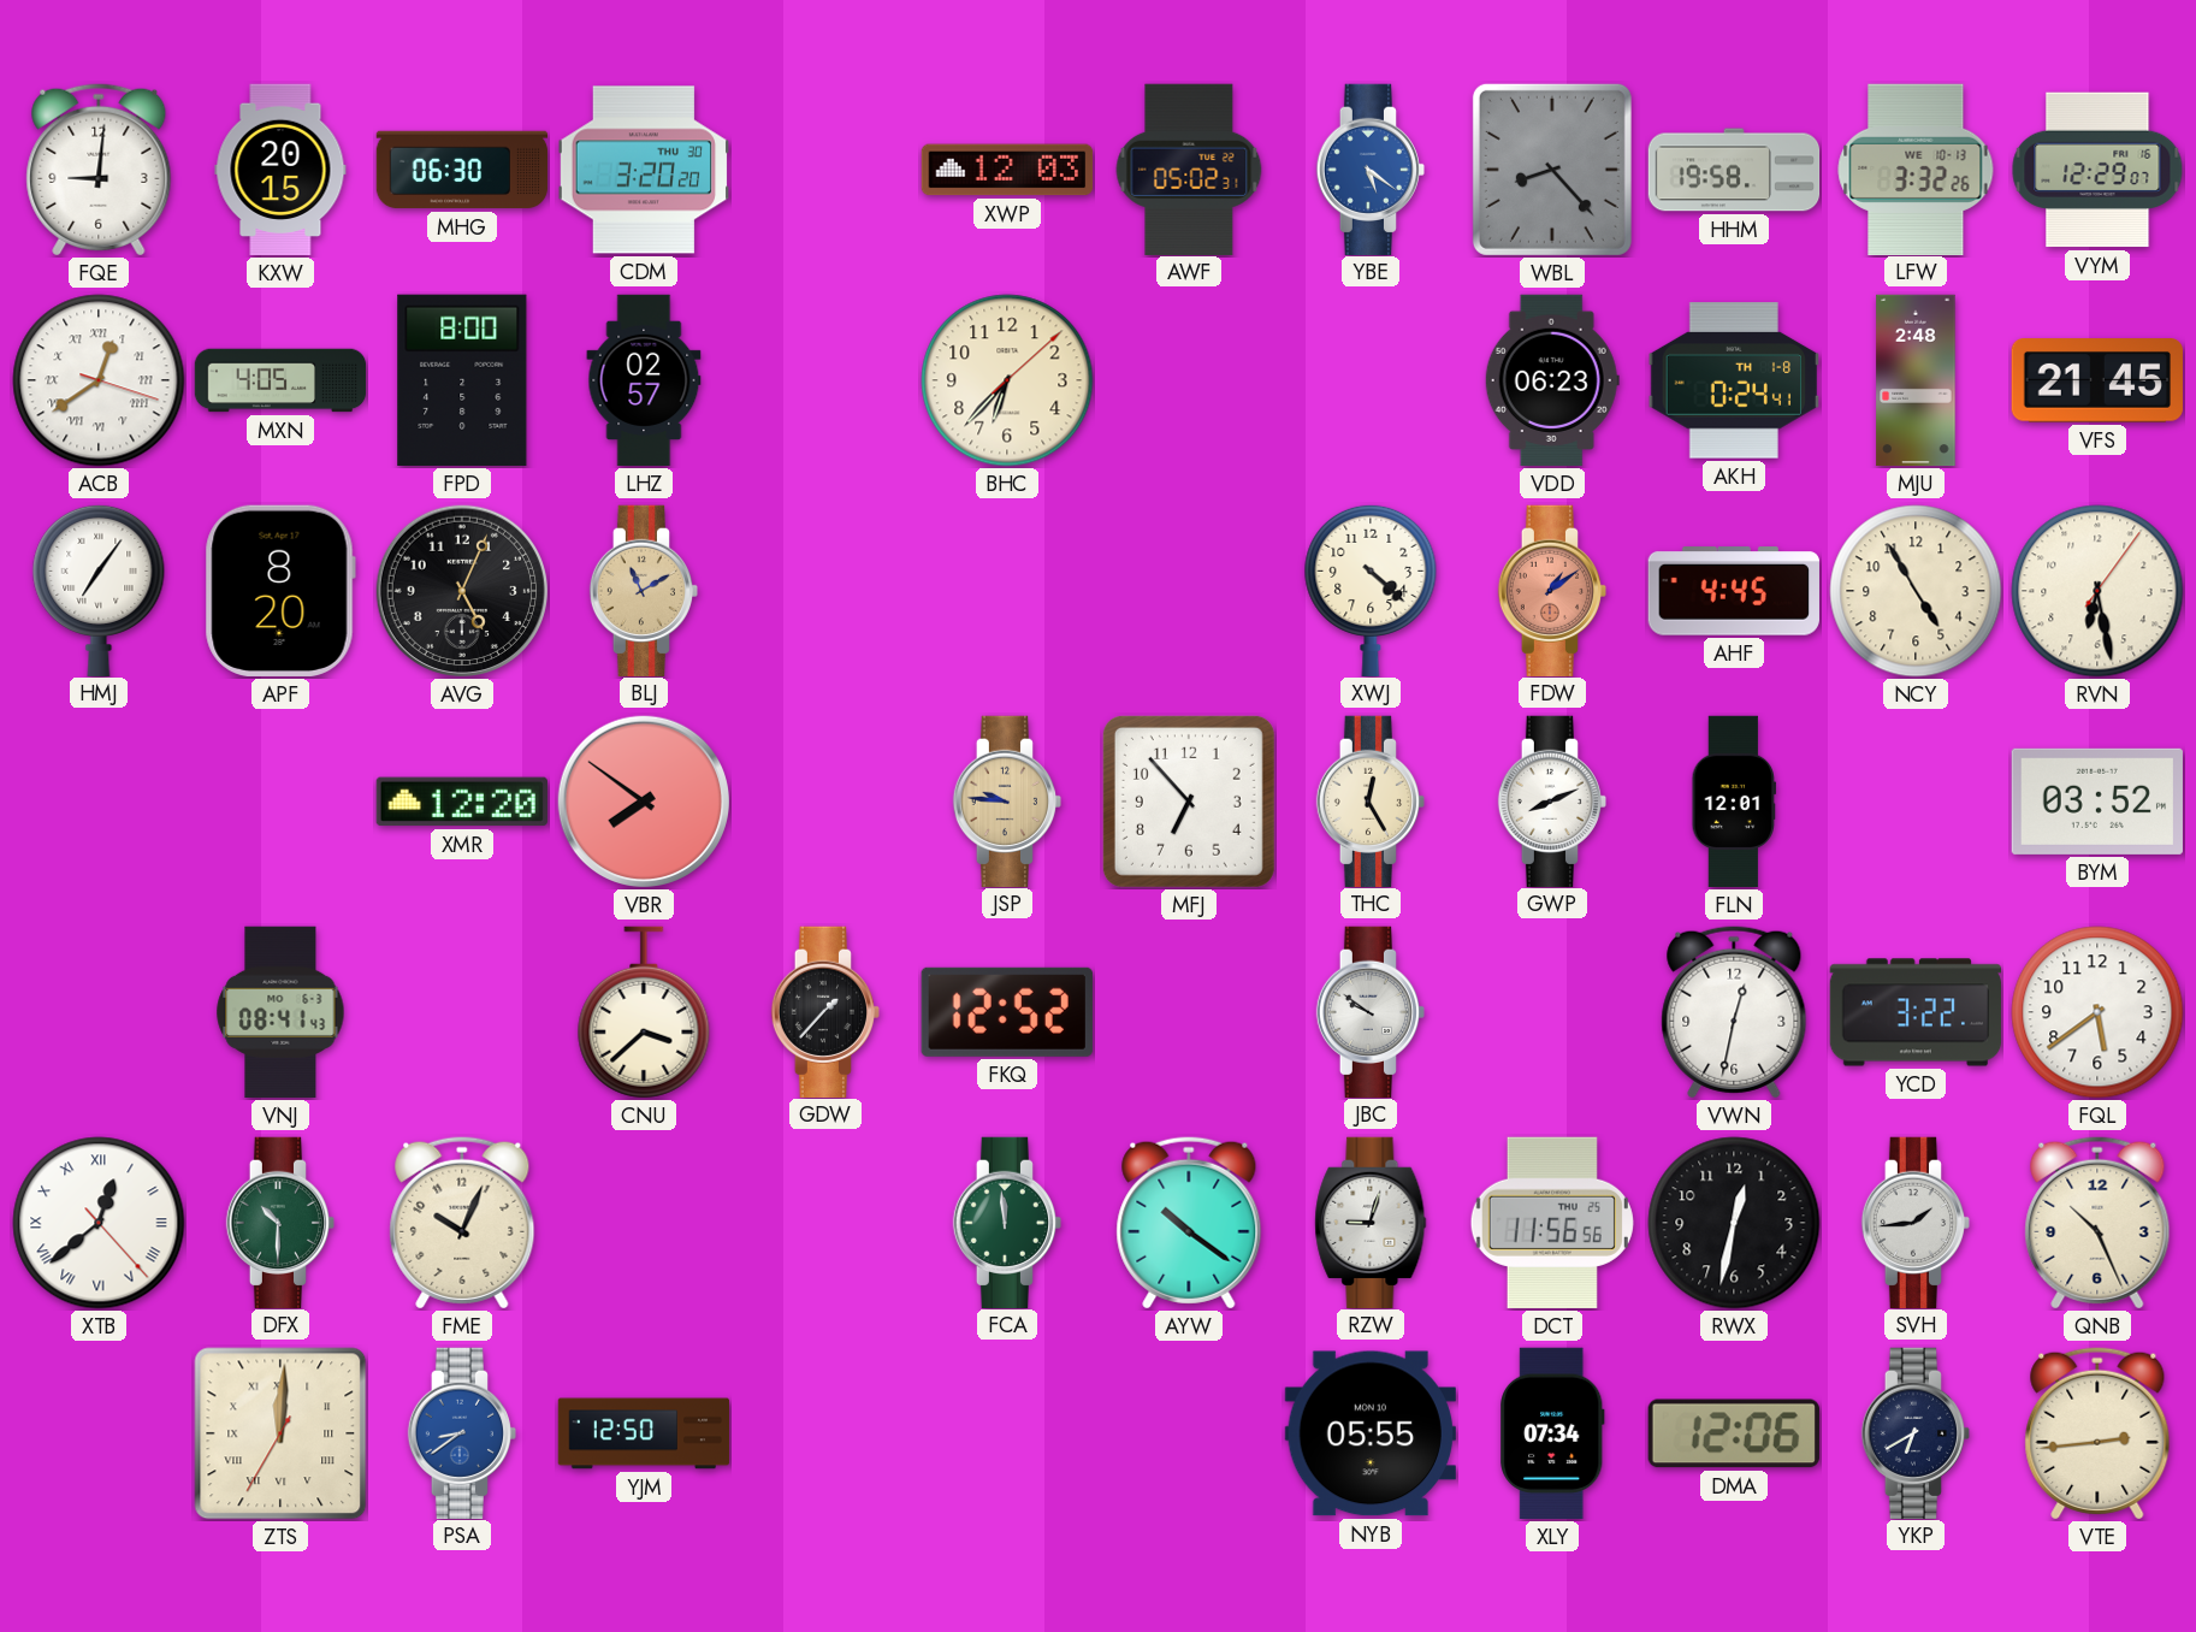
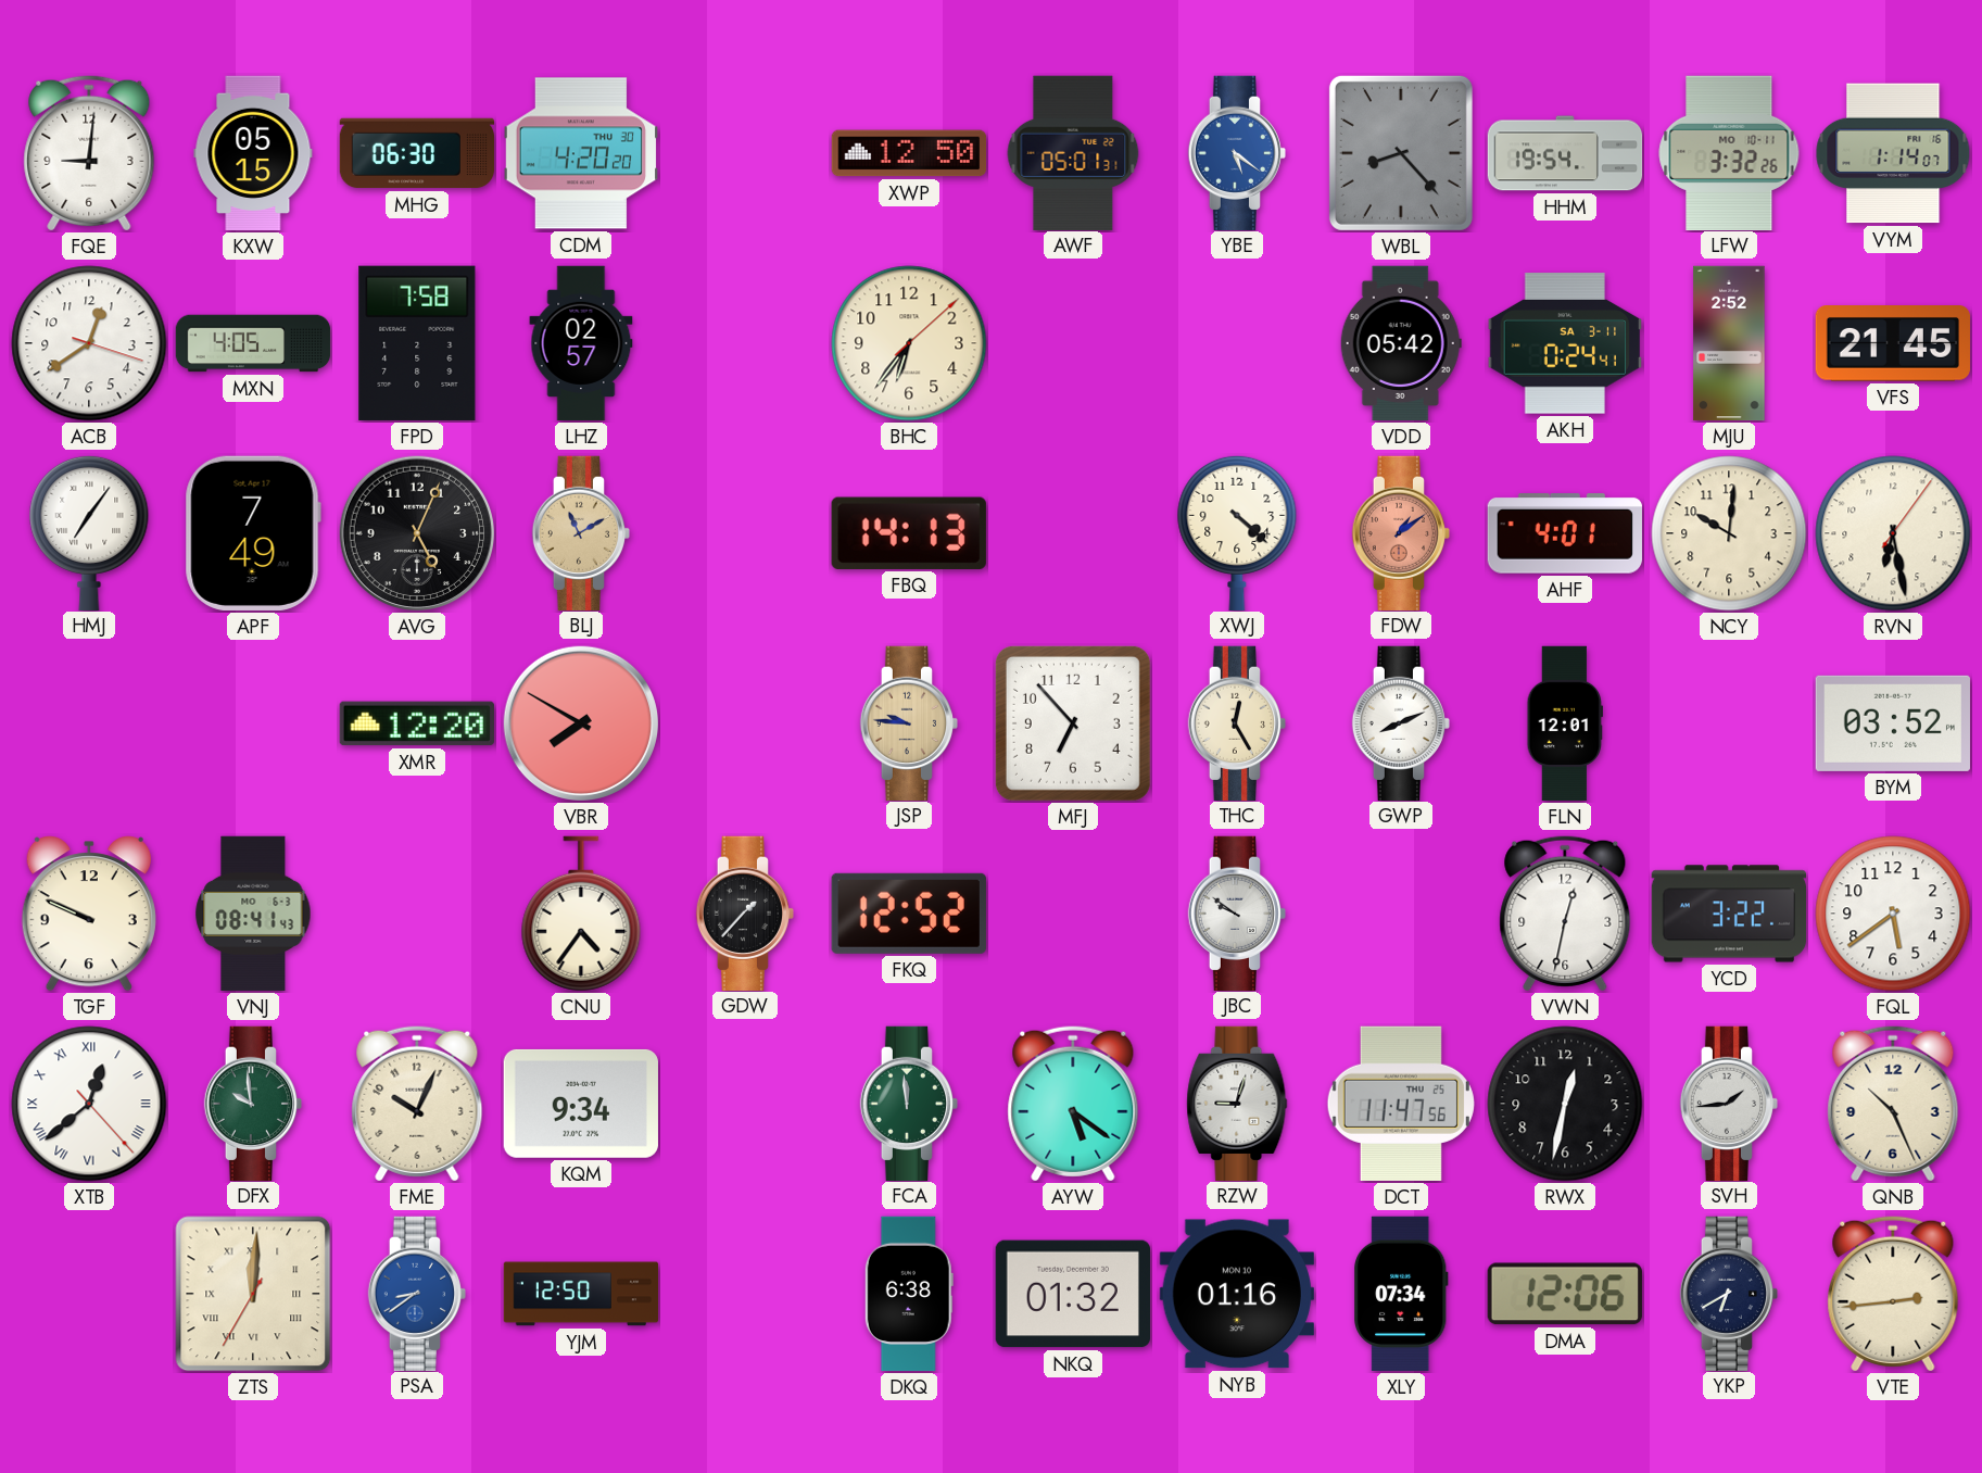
KXW: 20:15 -> 05:15 (253, 153)
CDM: 3:20 -> 4:20 (581, 153)
XWP: 12:03 -> 12:50 (909, 153)
AWF: 05:02 -> 05:01 (1073, 152)
HHM: 19:58 -> 19:54 (1565, 153)
LFW date: WE 10-13 -> MO 10-11 (1729, 152)
VYM: 12:29 -> 1:14 (1893, 153)
ACB numerals: Roman -> Arabic (89, 343)
FPD: 8:00 -> 7:58 (417, 343)
BHC: 6:37 -> 6:36 (909, 343)
VDD: 06:23 -> 05:42 (1401, 343)
AKH date: TH 1-8 -> SA 3-11 (1564, 343)
MJU: 2:48 -> 2:52 (1729, 343)
APF: 8:20 -> 7:49 (253, 533)
FBQ: none -> 14:13 (909, 533)
AHF: 4:45 -> 4:01 (1564, 533)
NCY: 4:55 -> 10:01 (1729, 533)
VBR: 7:51 -> 7:50 (581, 723)
TGF: none -> 9:49 (89, 914)
CNU: 3:38 -> 4:36 (581, 914)
DFX: 10:30 -> 9:59 (253, 1103)
KQM: none -> 9:34 (581, 1104)
AYW: 10:21 -> 5:21 (1073, 1104)
DCT: 11:56 -> 11:47 (1401, 1104)
DKQ: none -> 6:38 (909, 1294)
NKQ: none -> 01:32 (1072, 1294)
NYB: 05:55 -> 01:16 (1237, 1294)
